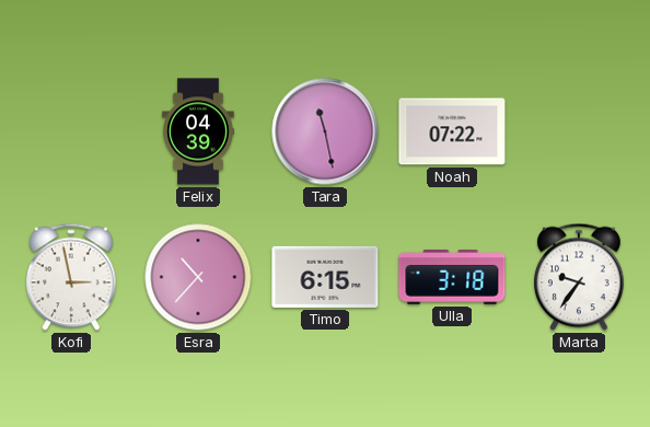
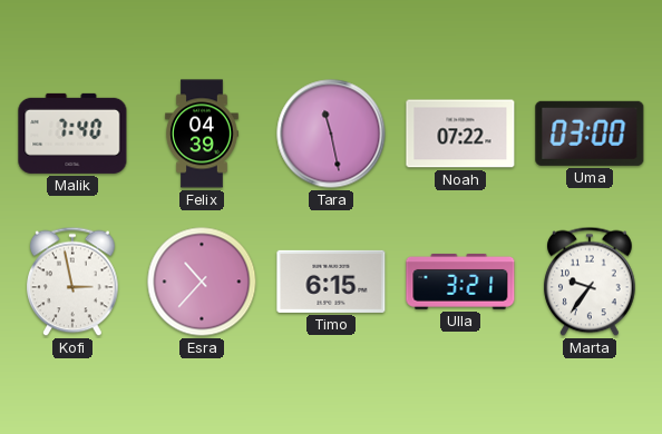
Malik: none -> 7:40 (72, 134)
Uma: none -> 03:00 (590, 134)
Ulla: 3:18 -> 3:21 (460, 282)
